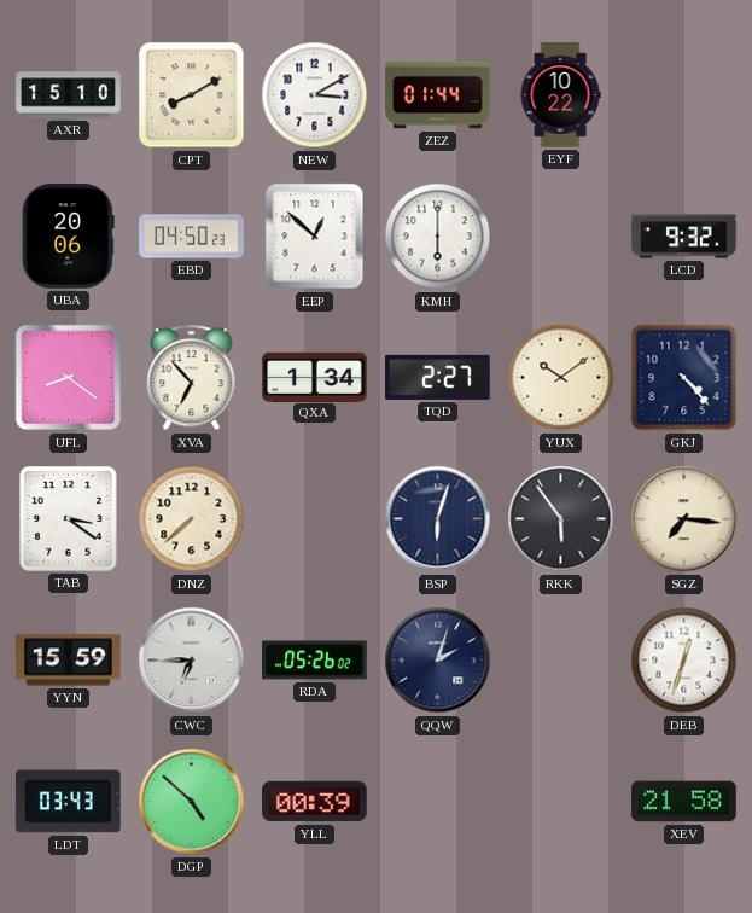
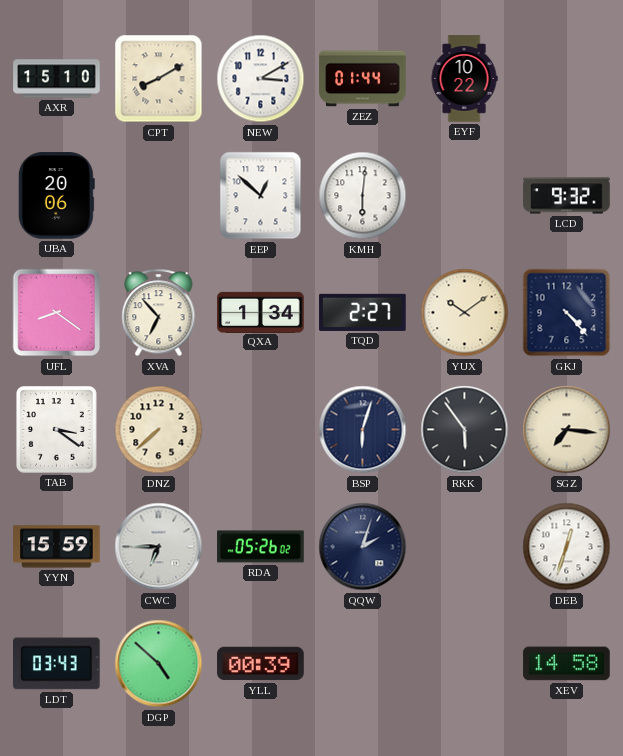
EBD: 04:50 -> none (192, 237)
KMH: 6:00 -> 6:01 (363, 196)
XEV: 21:58 -> 14:58 (567, 664)
